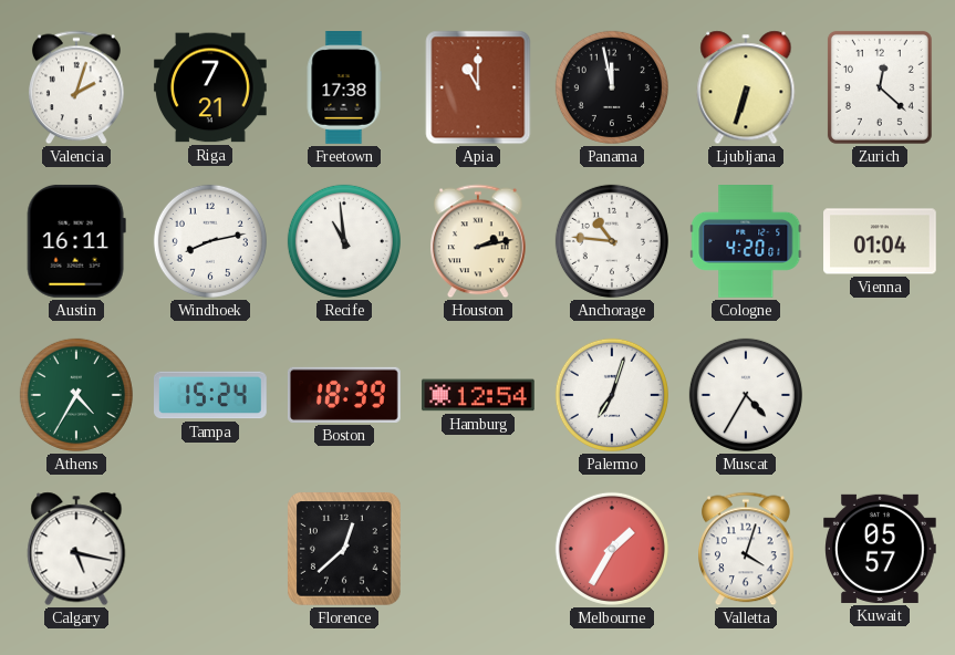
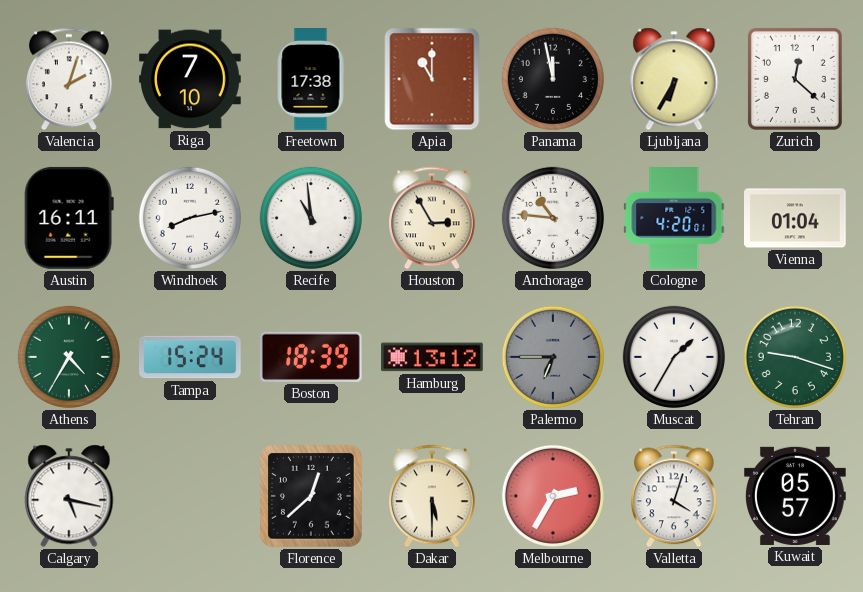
Riga: 7:21 -> 7:10 (191, 79)
Ljubljana: 6:33 -> 6:35 (674, 79)
Houston: 2:13 -> 2:55 (433, 218)
Hamburg: 12:54 -> 13:12 (433, 357)
Palermo: 7:03 -> 6:45 (553, 357)
Palermo dial: white -> grey (553, 357)
Muscat: 4:35 -> 1:35 (674, 357)
Tehran: none -> 9:18 (795, 357)
Dakar: none -> 5:30 (433, 496)
Melbourne: 1:35 -> 2:35 (553, 496)
